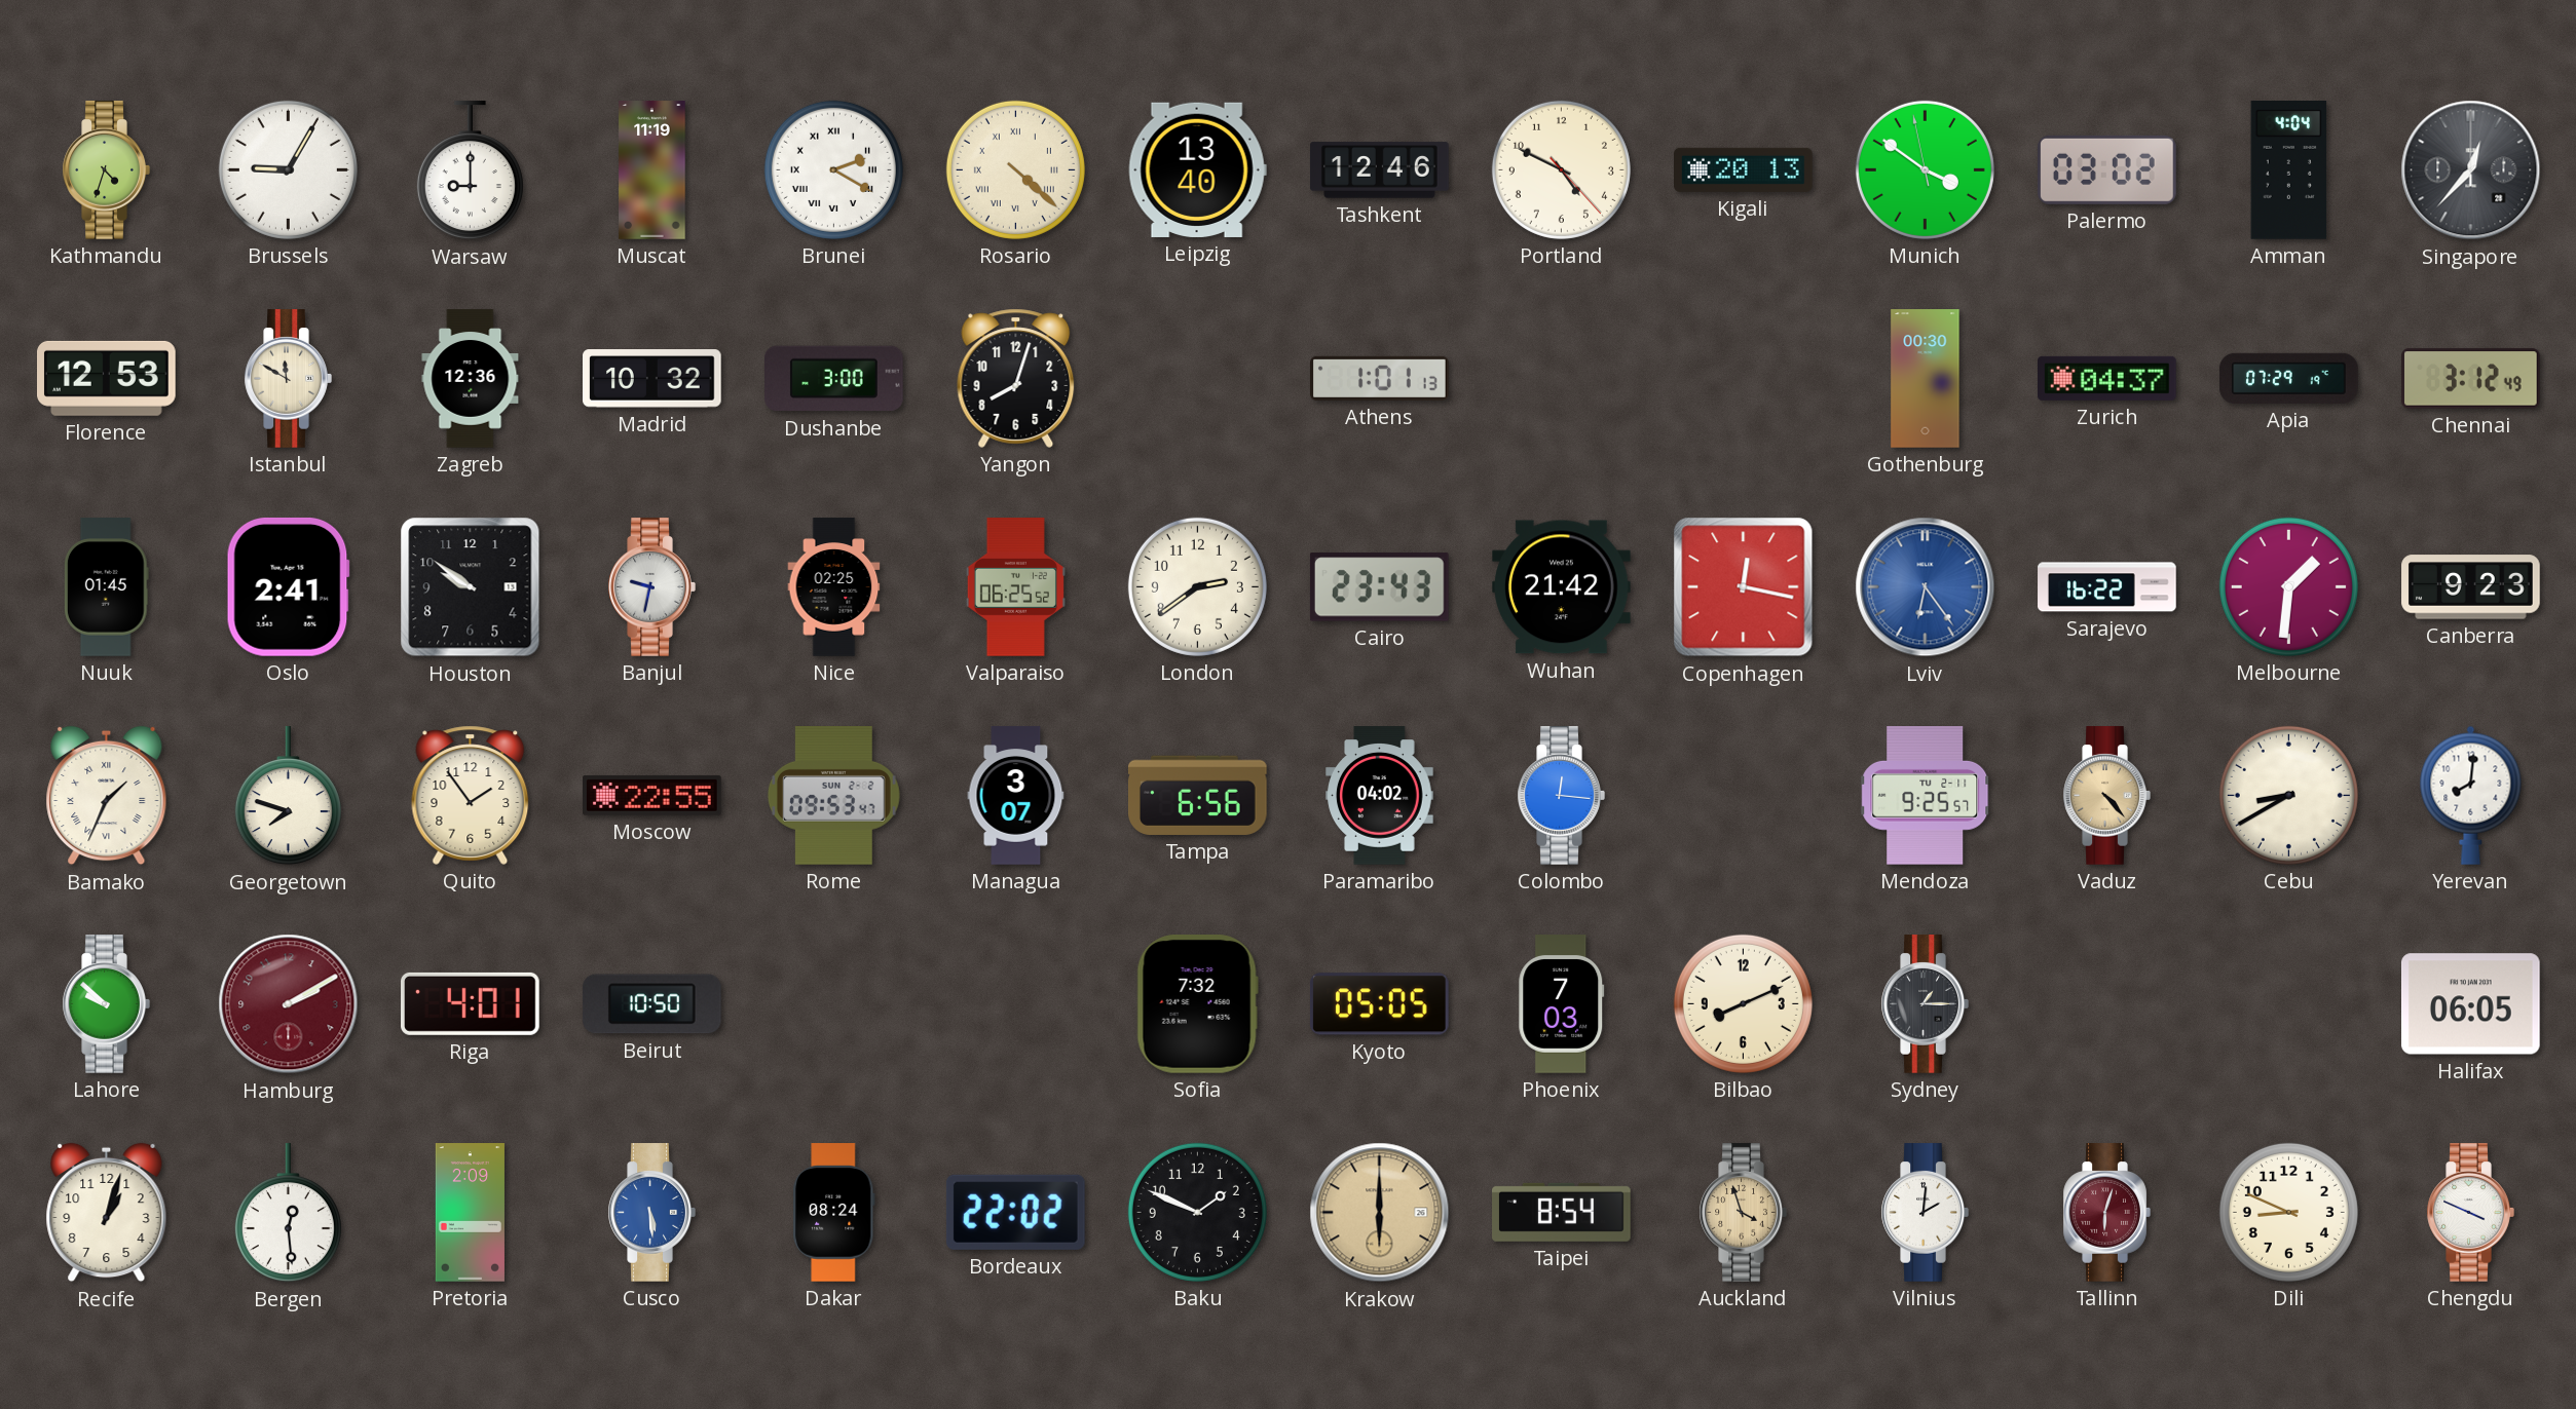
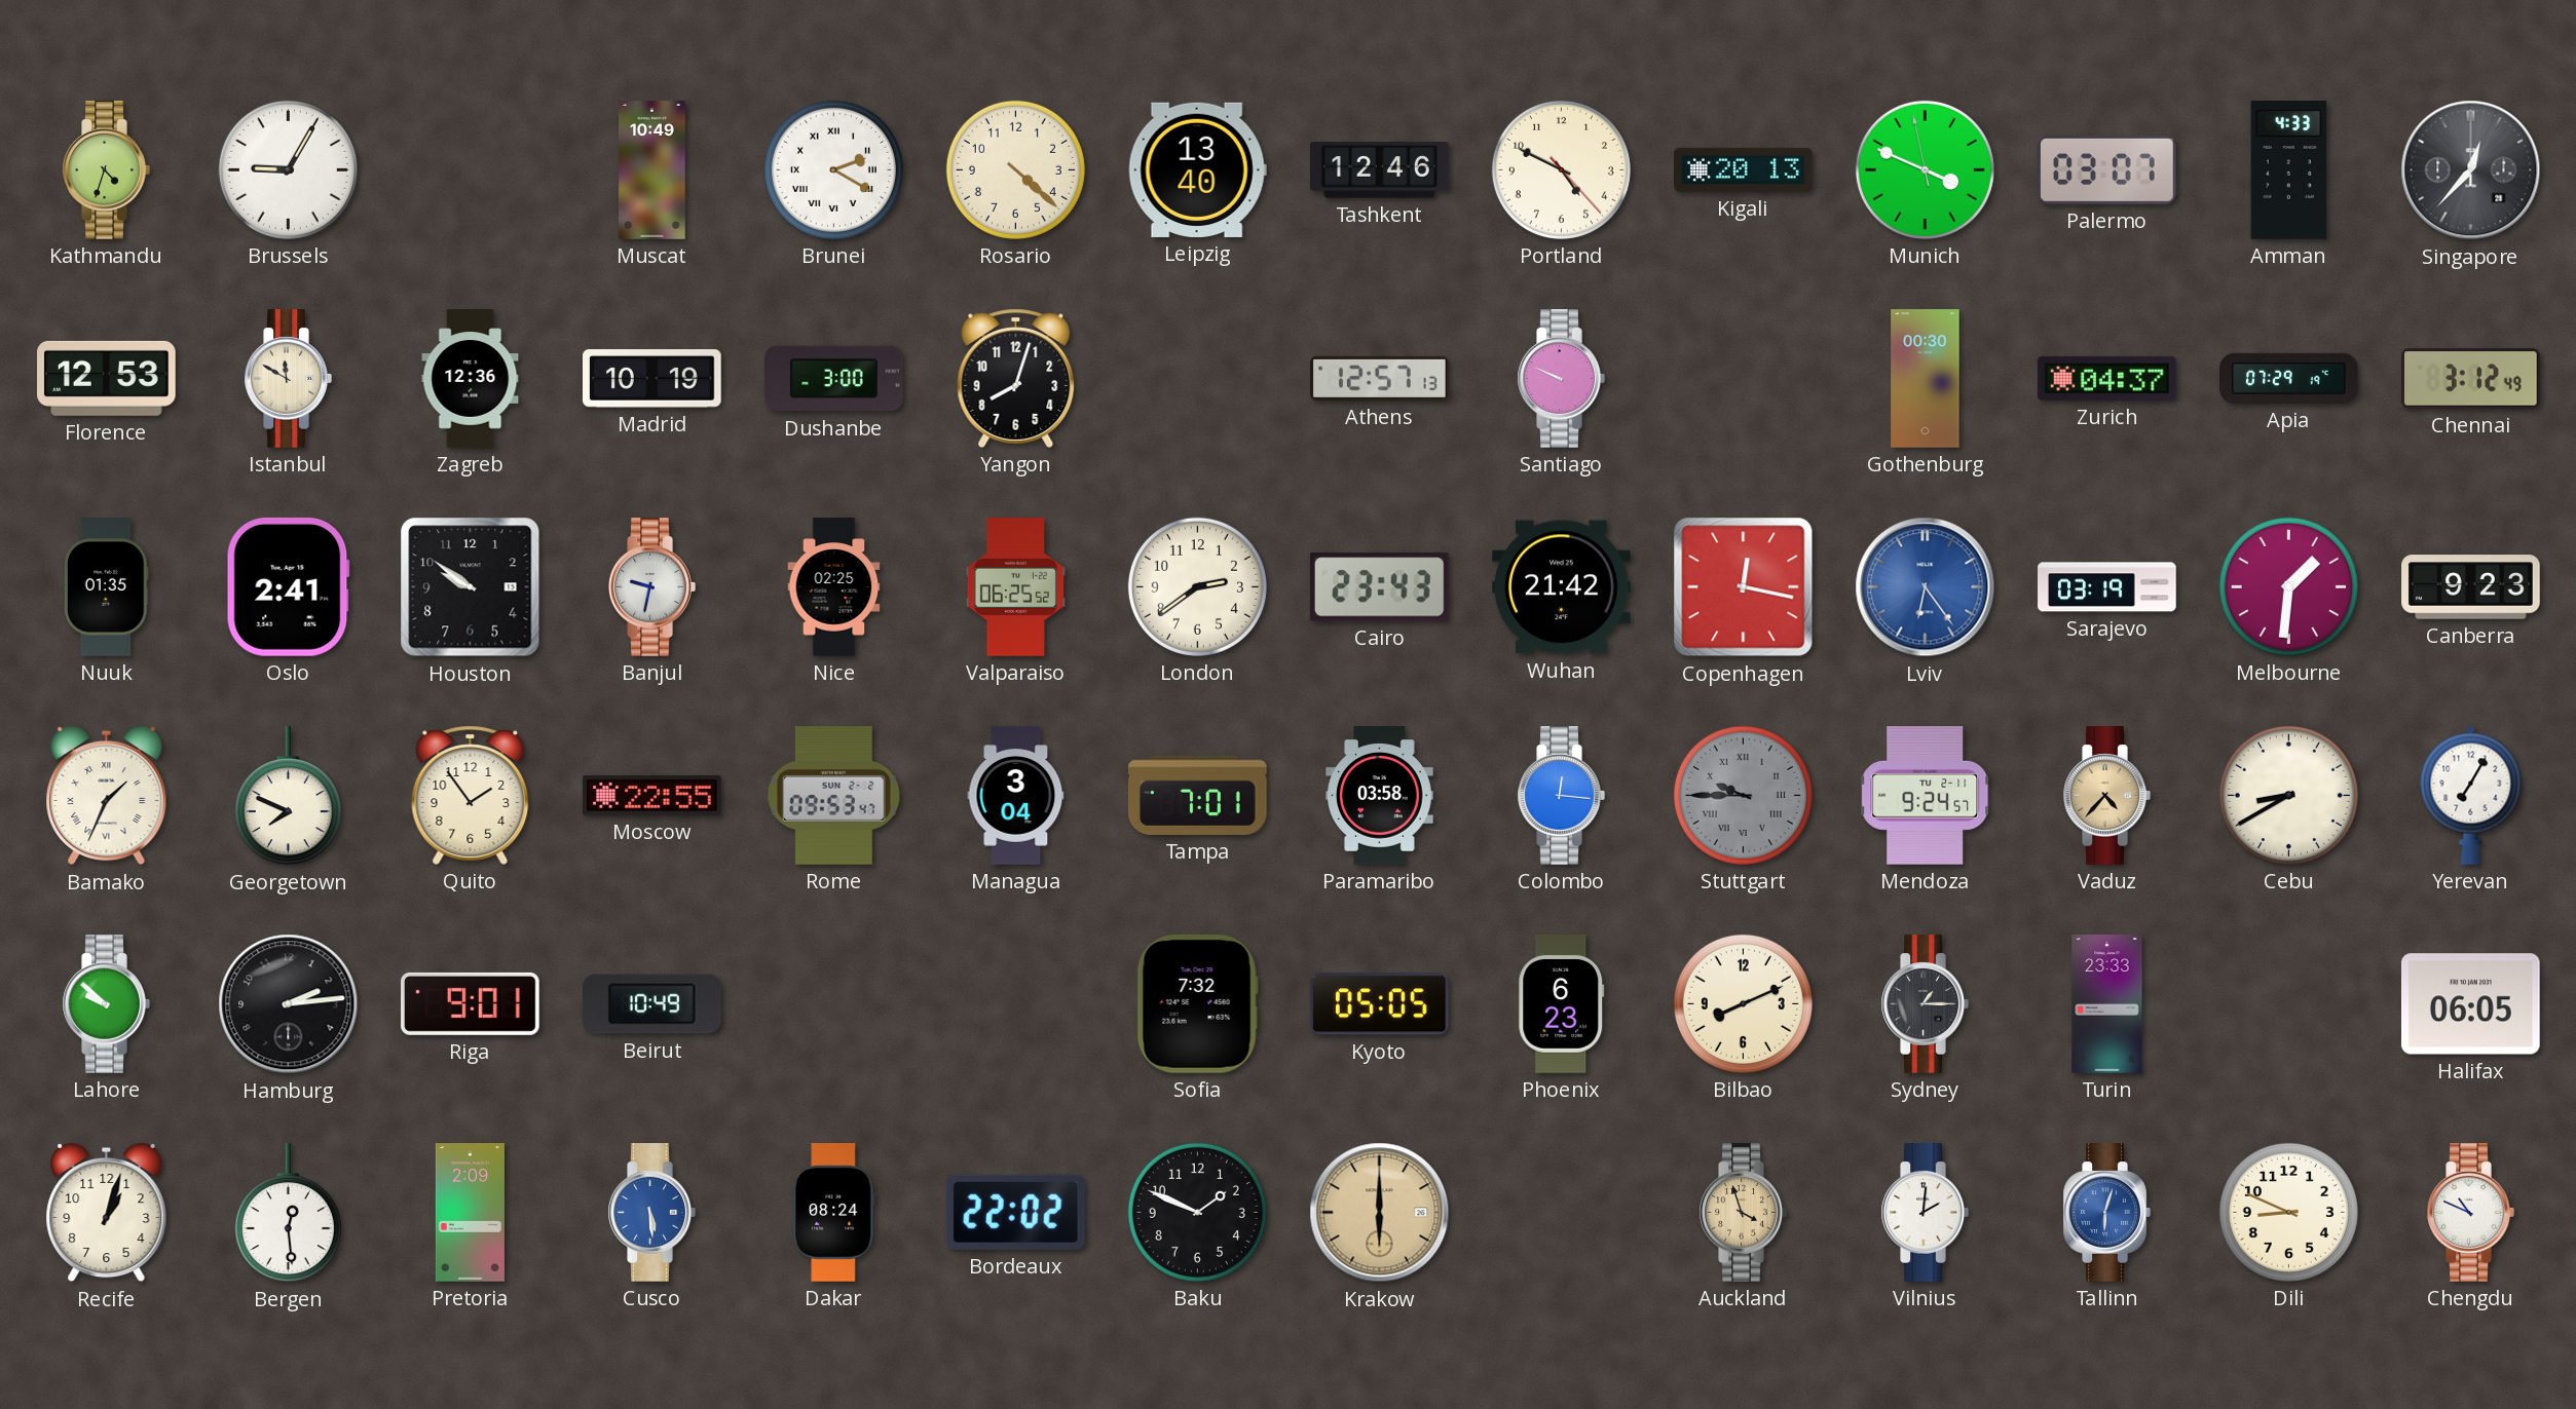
Warsaw: 9:00 -> none (470, 170)
Muscat: 11:19 -> 10:49 (652, 170)
Rosario numerals: Roman -> Arabic (1015, 169)
Munich: 3:50 -> 3:48 (1925, 169)
Palermo: 03:02 -> 03:07 (2107, 169)
Amman: 4:04 -> 4:33 (2289, 170)
Madrid: 10:32 -> 10:19 (652, 379)
Athens: 1:01 -> 12:57 (1380, 378)
Santiago: none -> 9:49 (1561, 379)
Nuuk: 01:45 -> 01:35 (106, 587)
Sarajevo: 16:22 -> 03:19 (2107, 587)
Georgetown: 7:48 -> 7:49 (288, 796)
Managua: 3:07 -> 3:04 (1016, 796)
Tampa: 6:56 -> 7:01 (1198, 795)
Paramaribo: 04:02 -> 03:58 (1380, 796)
Stuttgart: none -> 9:45 (1743, 795)
Mendoza: 9:25 -> 9:24 (1926, 796)
Vaduz: 4:23 -> 4:37 (2106, 796)
Yerevan: 8:01 -> 7:05 (2471, 795)
Hamburg: 2:10 -> 2:14 (289, 1004)
Hamburg dial: burgundy -> black (289, 1004)
Riga: 4:01 -> 9:01 (471, 1003)
Beirut: 10:50 -> 10:49 (651, 1004)
Phoenix: 7:03 -> 6:23 (1562, 1004)
Turin: none -> 23:33 (2107, 1004)
Taipei: 8:54 -> none (1562, 1212)
Tallinn dial: burgundy -> blue (2106, 1213)
Chengdu: 3:49 -> 10:49 (2470, 1213)
